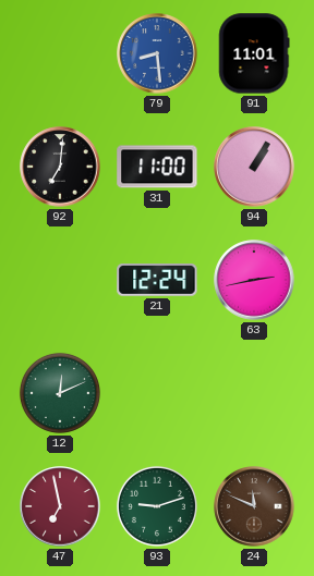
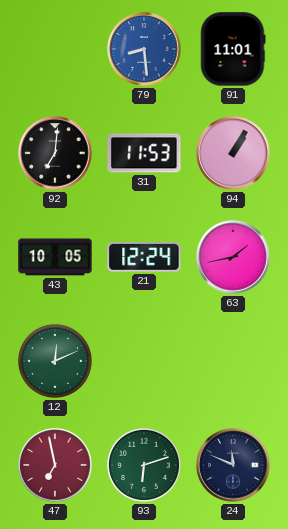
31: 11:00 -> 11:53 (144, 153)
43: none -> 10:05 (55, 257)
63: 2:43 -> 1:43 (233, 257)
93: 9:12 -> 6:12 (144, 465)
24 dial: brown -> navy (233, 465)
